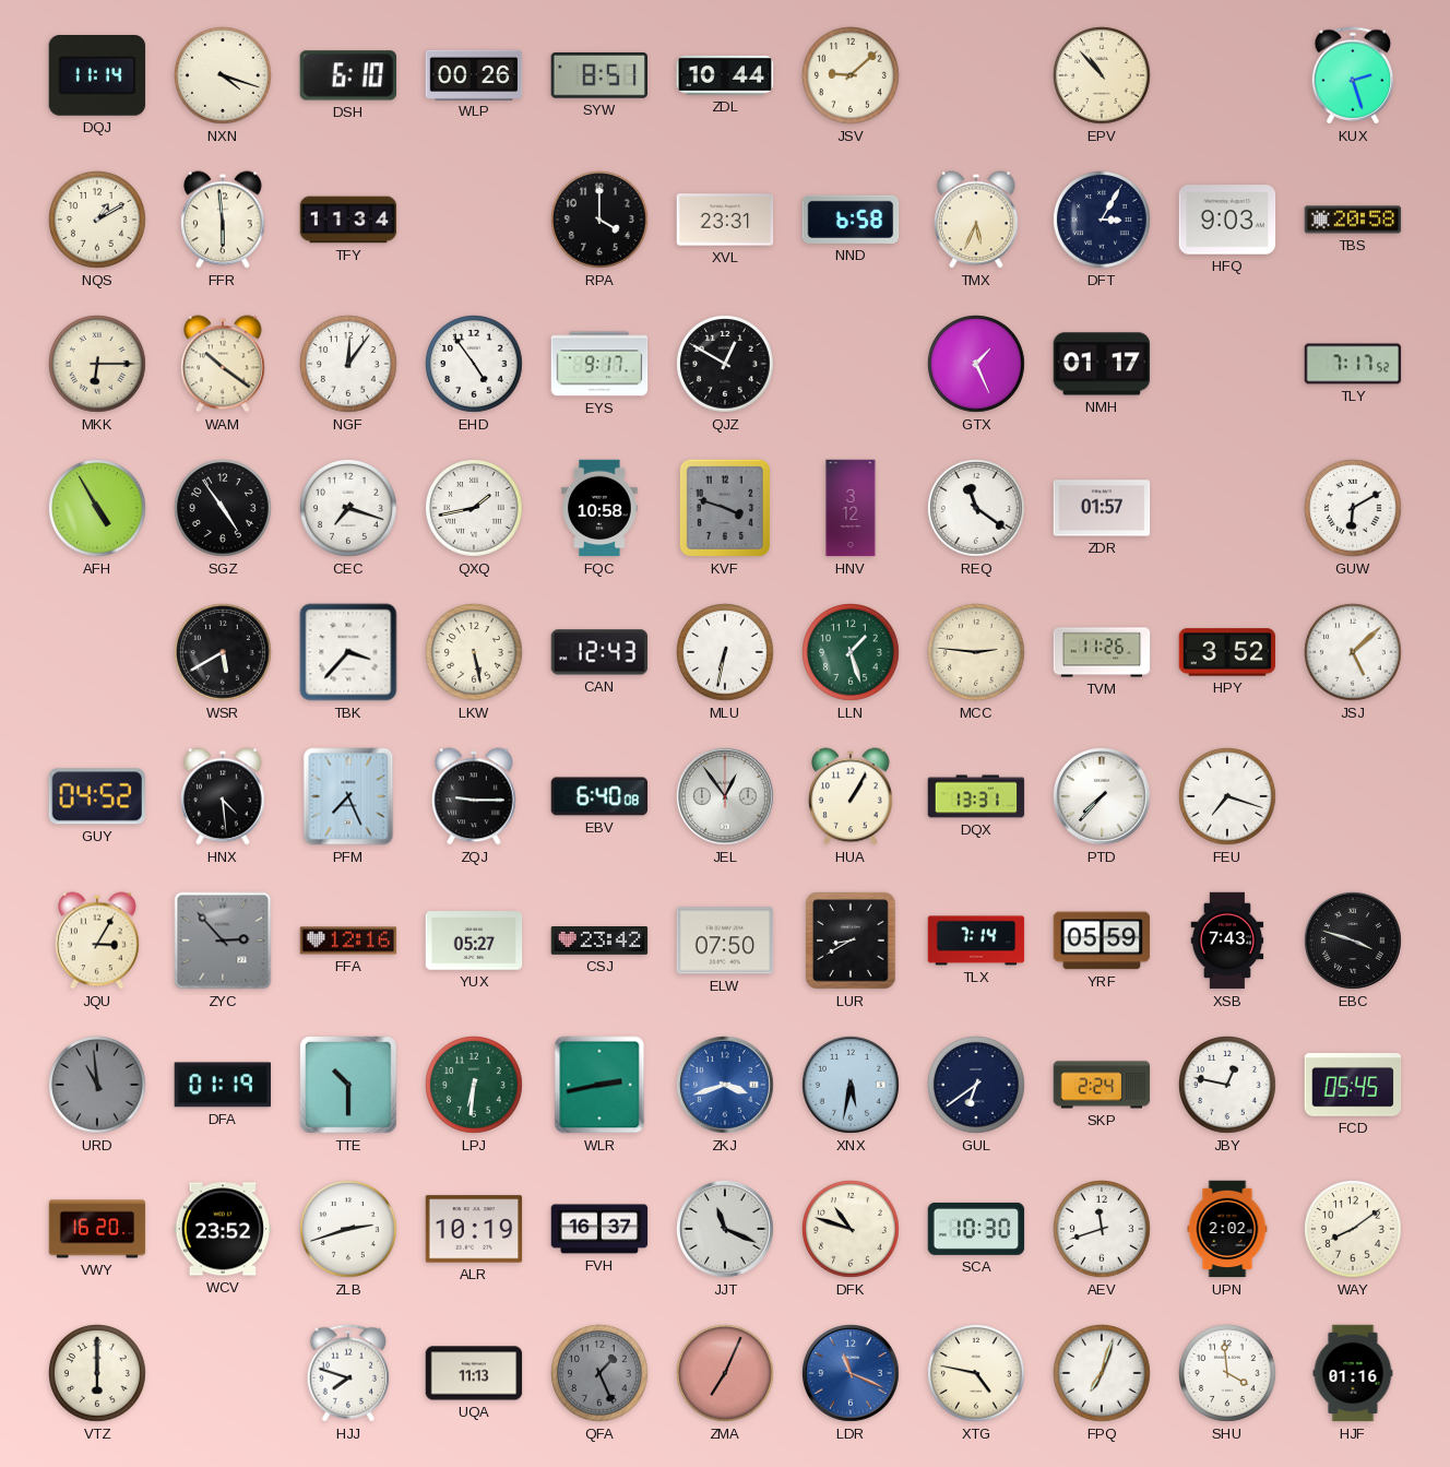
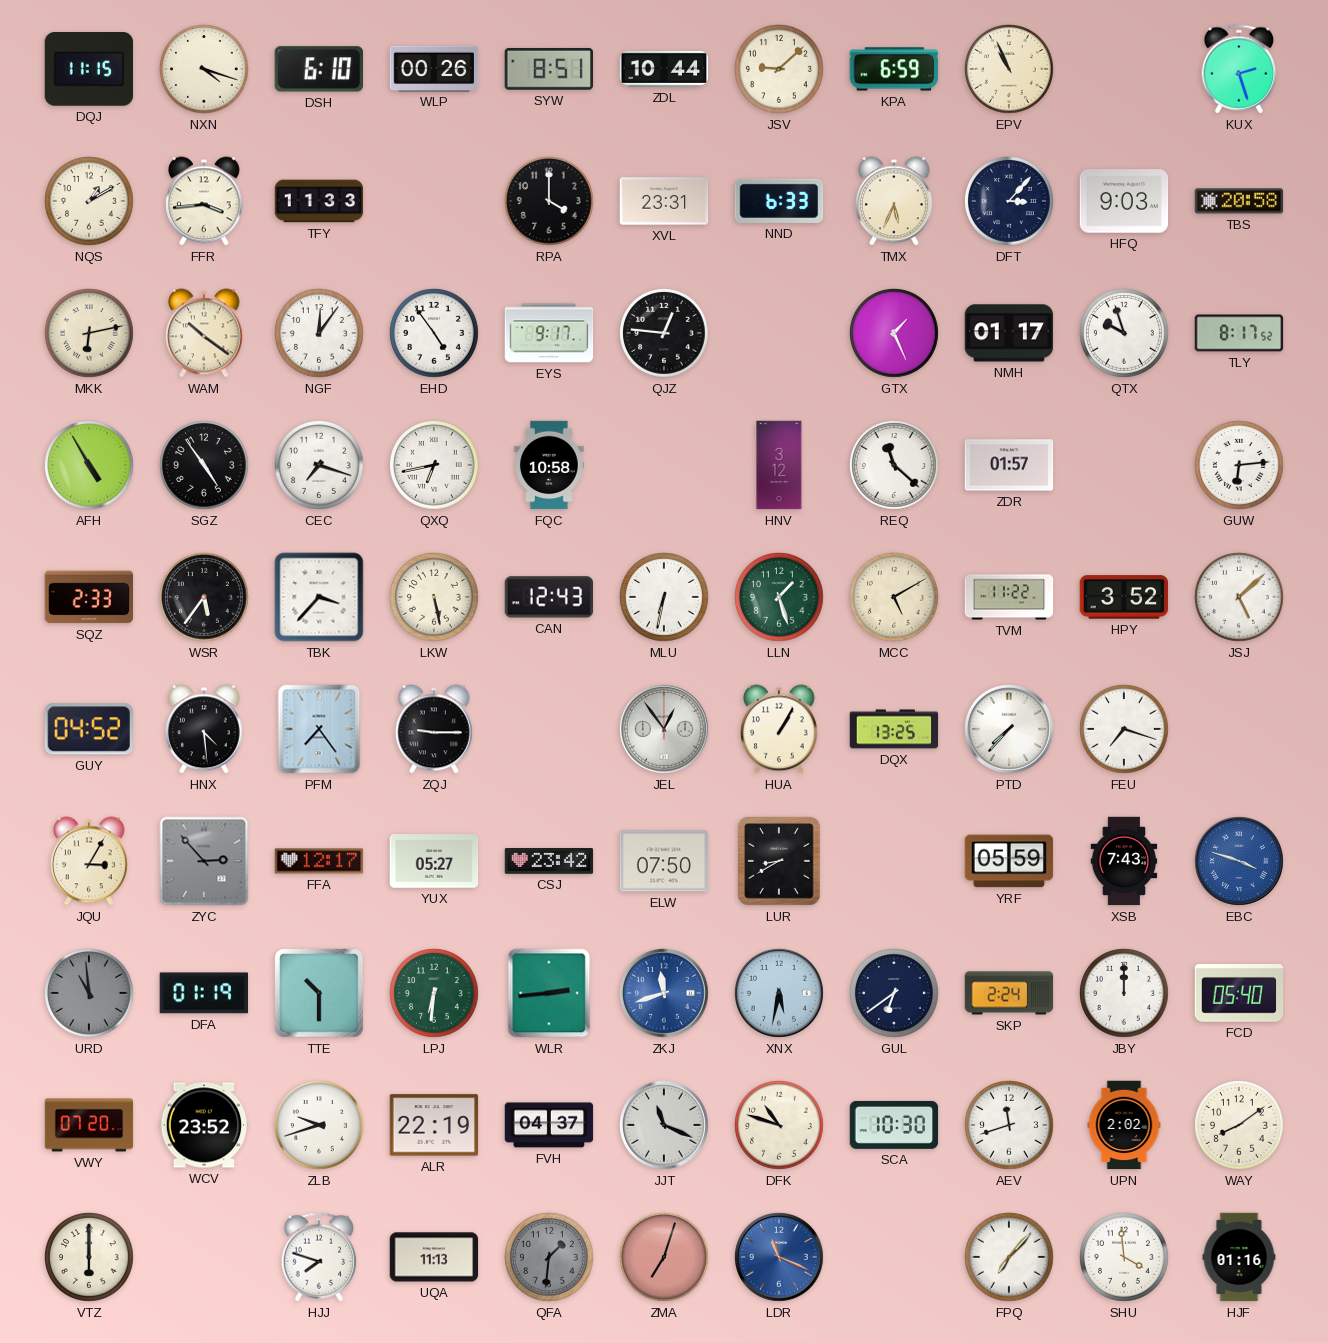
DQJ: 11:14 -> 11:15 (89, 70)
KPA: none -> 6:59 (894, 69)
EPV: 10:53 -> 10:56 (1010, 70)
FFR: 5:59 -> 3:44 (205, 201)
TFY: 11:34 -> 11:33 (319, 201)
NND: 6:58 -> 6:33 (779, 201)
DFT: 3:05 -> 3:07 (1010, 202)
MKK: 6:15 -> 6:13 (90, 334)
QJZ: 12:50 -> 12:46 (665, 334)
QTX: none -> 9:57 (1125, 334)
TLY: 7:17 -> 8:17 (1239, 333)
QXQ: 1:43 -> 6:43 (435, 466)
KVF: 3:48 -> none (725, 508)
REQ: 11:21 -> 11:22 (895, 466)
GUW: 6:10 -> 6:14 (1240, 466)
SQZ: none -> 2:33 (89, 597)
WSR: 5:40 -> 5:36 (205, 598)
MCC: 2:46 -> 5:10 (895, 598)
TVM: 11:26 -> 11:22 (1009, 597)
PFM: 7:26 -> 7:24 (319, 729)
EBV: 6:40 -> none (599, 796)
DQX: 13:31 -> 13:25 (894, 729)
FFA: 12:16 -> 12:17 (319, 861)
TLX: 7:14 -> none (976, 940)
EBC dial: black -> blue (1240, 862)
WLR: 2:43 -> 2:44 (549, 993)
ZKJ: 3:42 -> 11:42 (665, 994)
JBY: 12:47 -> 12:00 (1125, 994)
FCD: 05:45 -> 05:40 (1239, 993)
VWY: 16:20 -> 07:20 (89, 1125)
ZLB: 2:42 -> 9:42 (320, 1126)
ALR: 10:19 -> 22:19 (434, 1125)
FVH: 16:37 -> 04:37 (549, 1125)
QFA: 1:26 -> 1:31 (550, 1258)
ZMA: 7:04 -> 7:03 (665, 1258)
XTG: 4:47 -> none (977, 1374)
FPQ: 7:03 -> 7:07 (1010, 1258)
